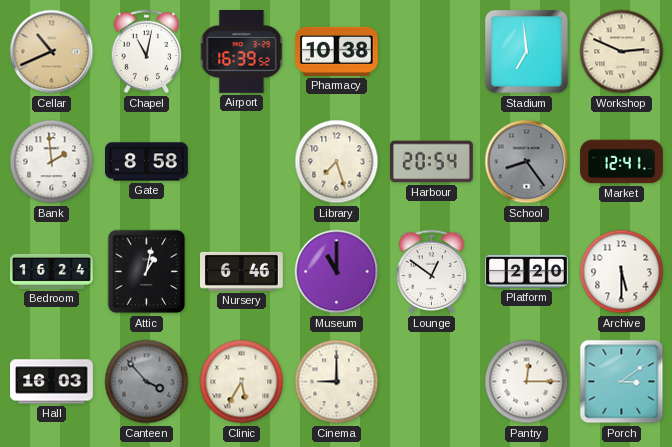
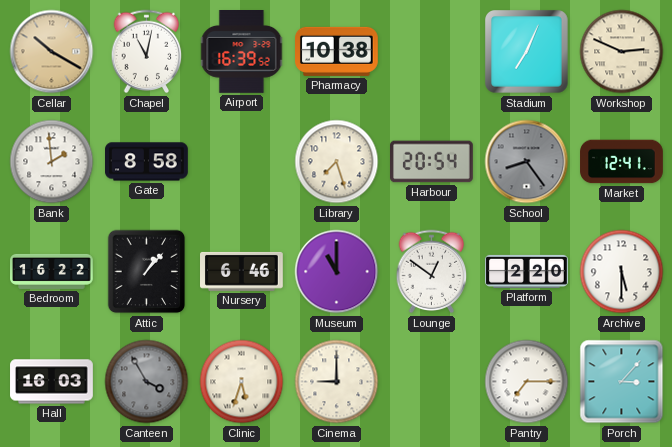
Cellar: 10:41 -> 10:20 (52, 52)
Stadium: 6:59 -> 7:04 (527, 52)
Bedroom: 16:24 -> 16:22 (52, 271)
Attic: 1:02 -> 1:07 (147, 272)
Canteen: 3:53 -> 3:55 (147, 382)
Clinic: 5:35 -> 5:33 (242, 382)
Pantry: 12:15 -> 7:15 (527, 382)
Porch: 3:09 -> 3:07 (622, 382)
